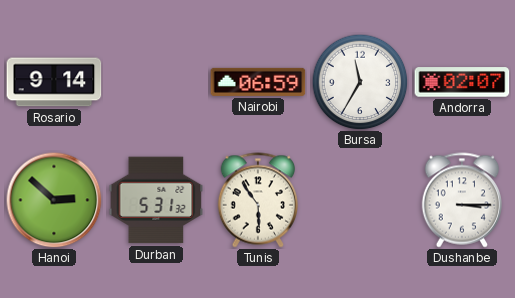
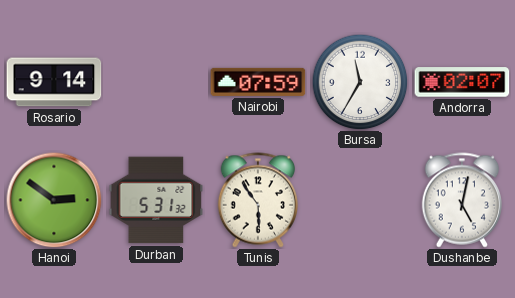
Nairobi: 06:59 -> 07:59 (258, 82)
Hanoi: 2:52 -> 2:51 (54, 200)
Dushanbe: 3:15 -> 5:02 (461, 200)
